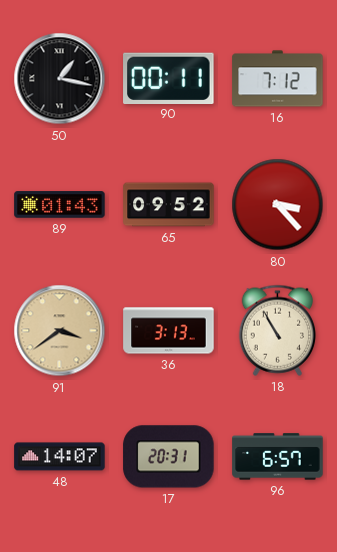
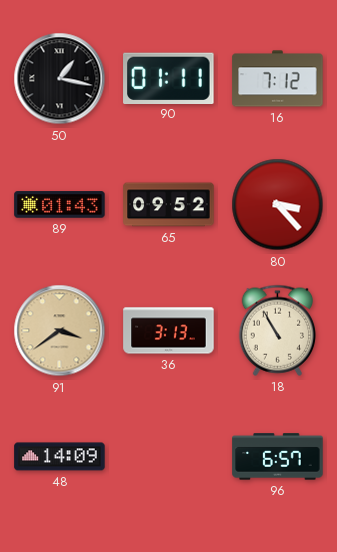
90: 00:11 -> 01:11 (169, 78)
48: 14:07 -> 14:09 (60, 457)
17: 20:31 -> none (169, 457)
